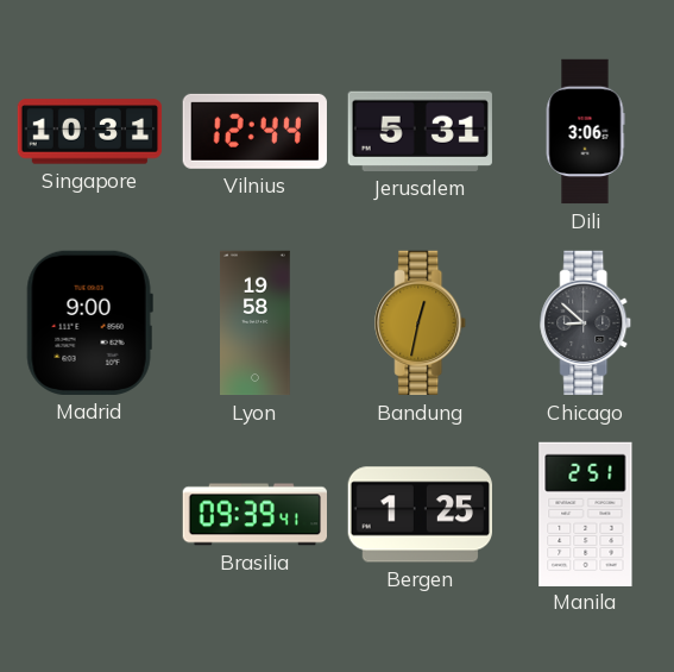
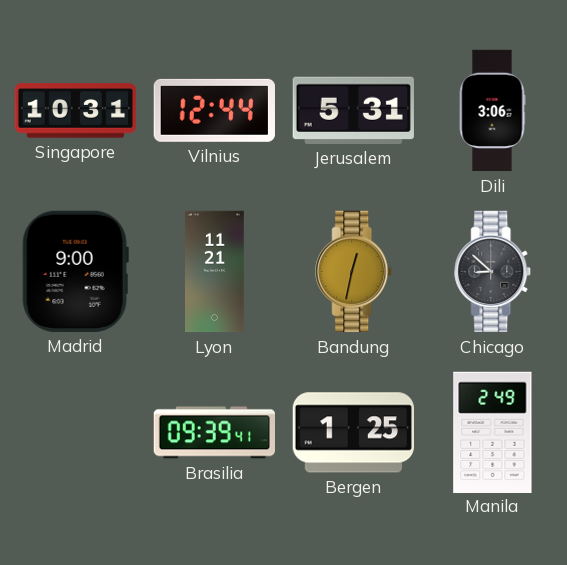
Lyon: 19:58 -> 11:21 (215, 272)
Manila: 2:51 -> 2:49 (493, 432)
